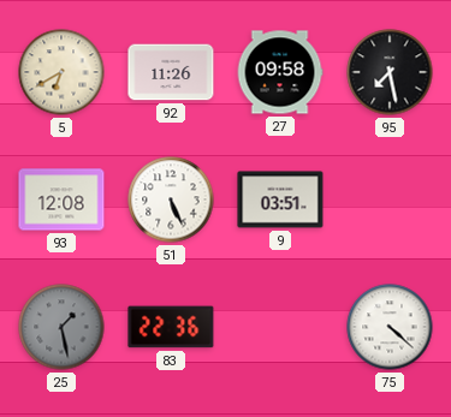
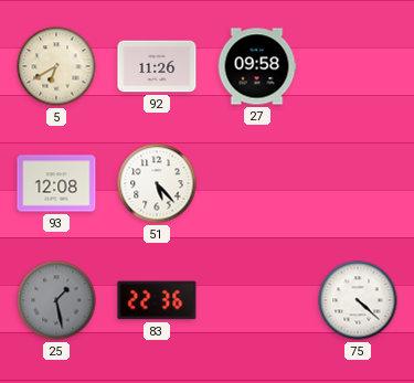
95: 7:28 -> none (390, 72)
51: 5:26 -> 5:23 (157, 183)
9: 03:51 -> none (280, 199)
